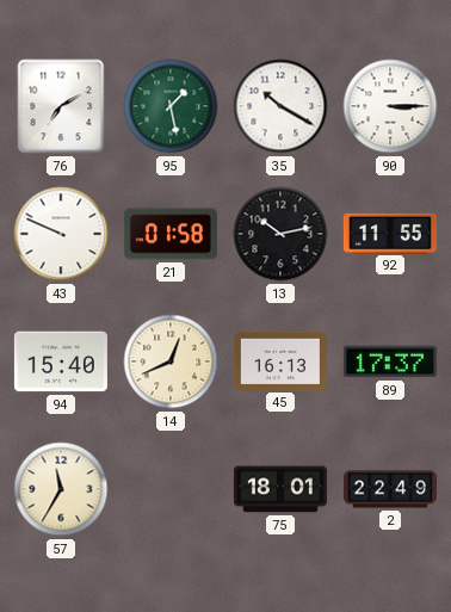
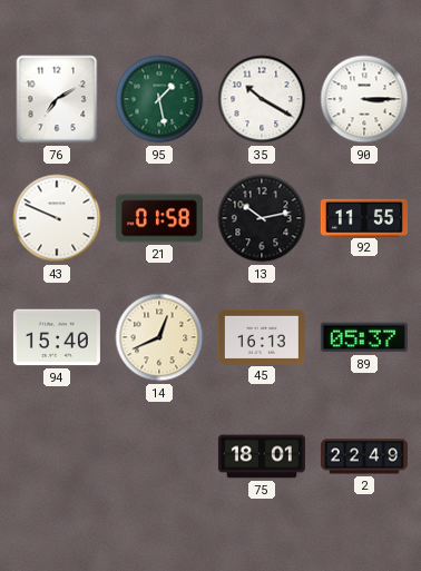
89: 17:37 -> 05:37 (364, 337)
57: 11:35 -> none (61, 489)
